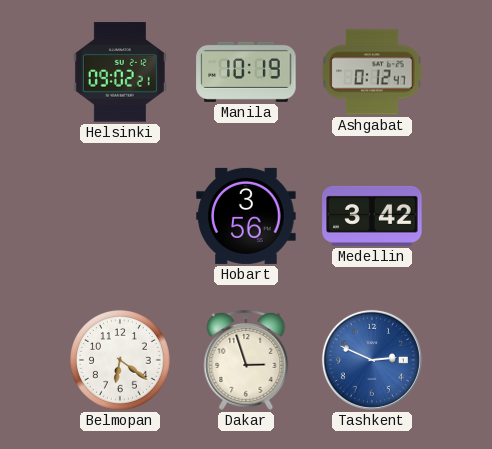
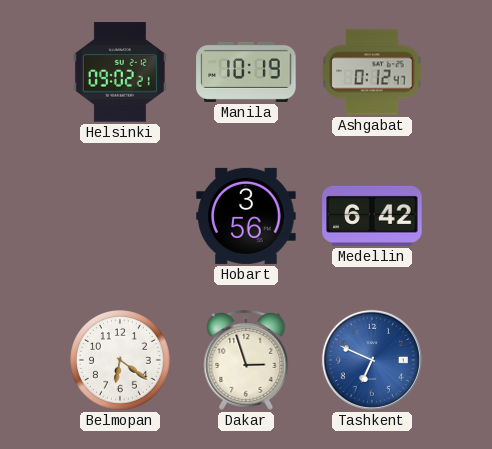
Medellin: 3:42 -> 6:42 (372, 216)
Tashkent: 2:49 -> 6:49 (372, 360)
